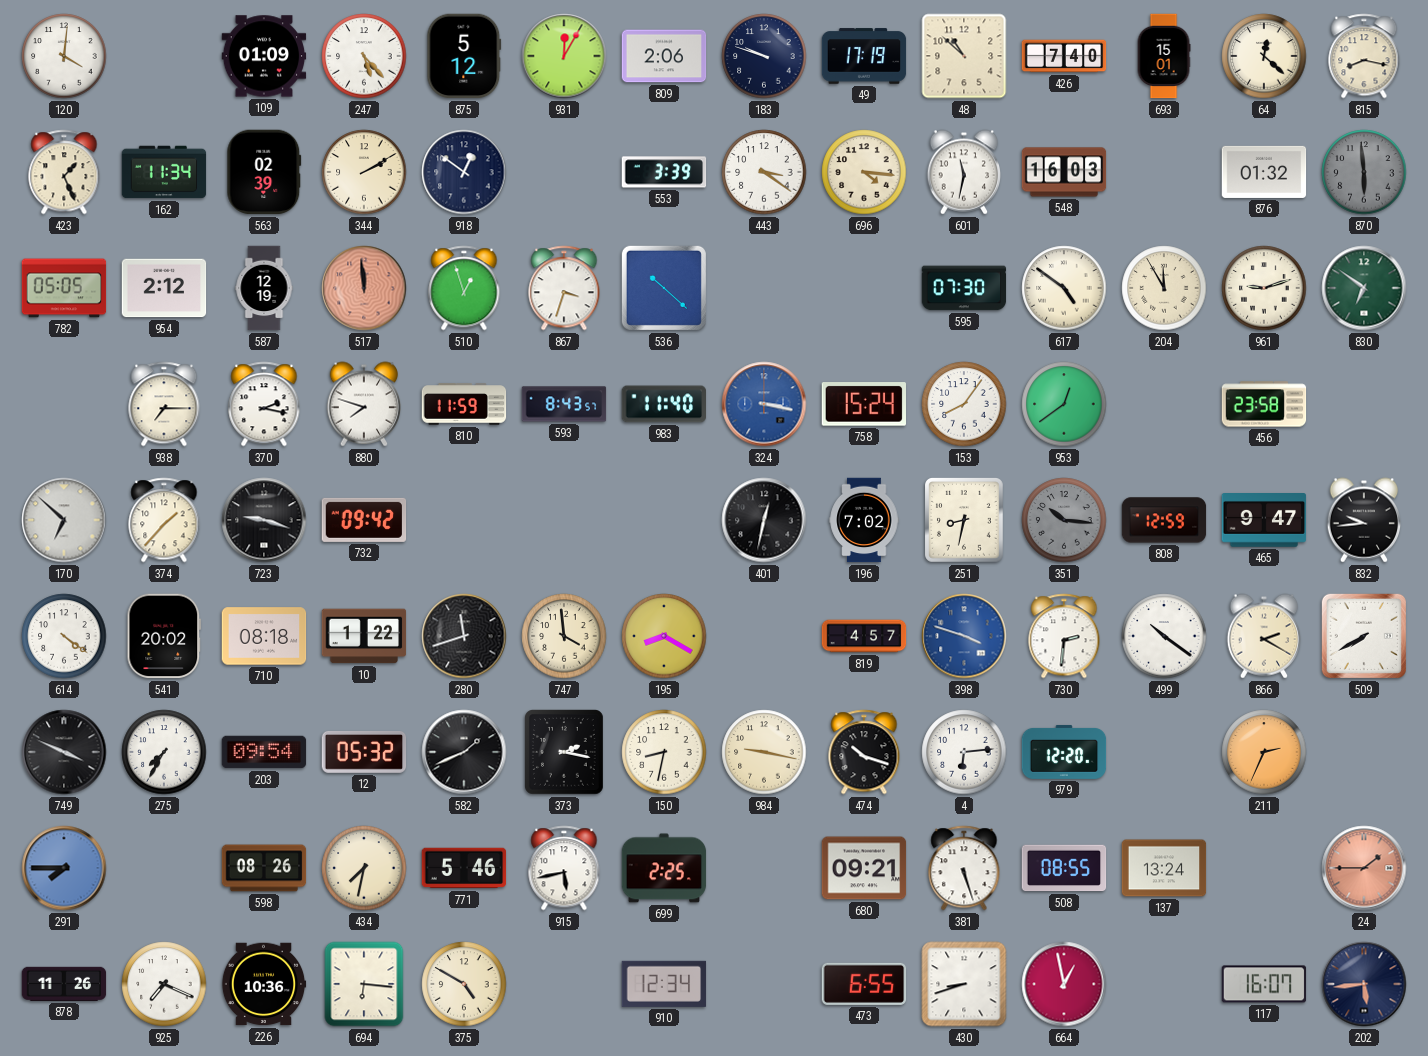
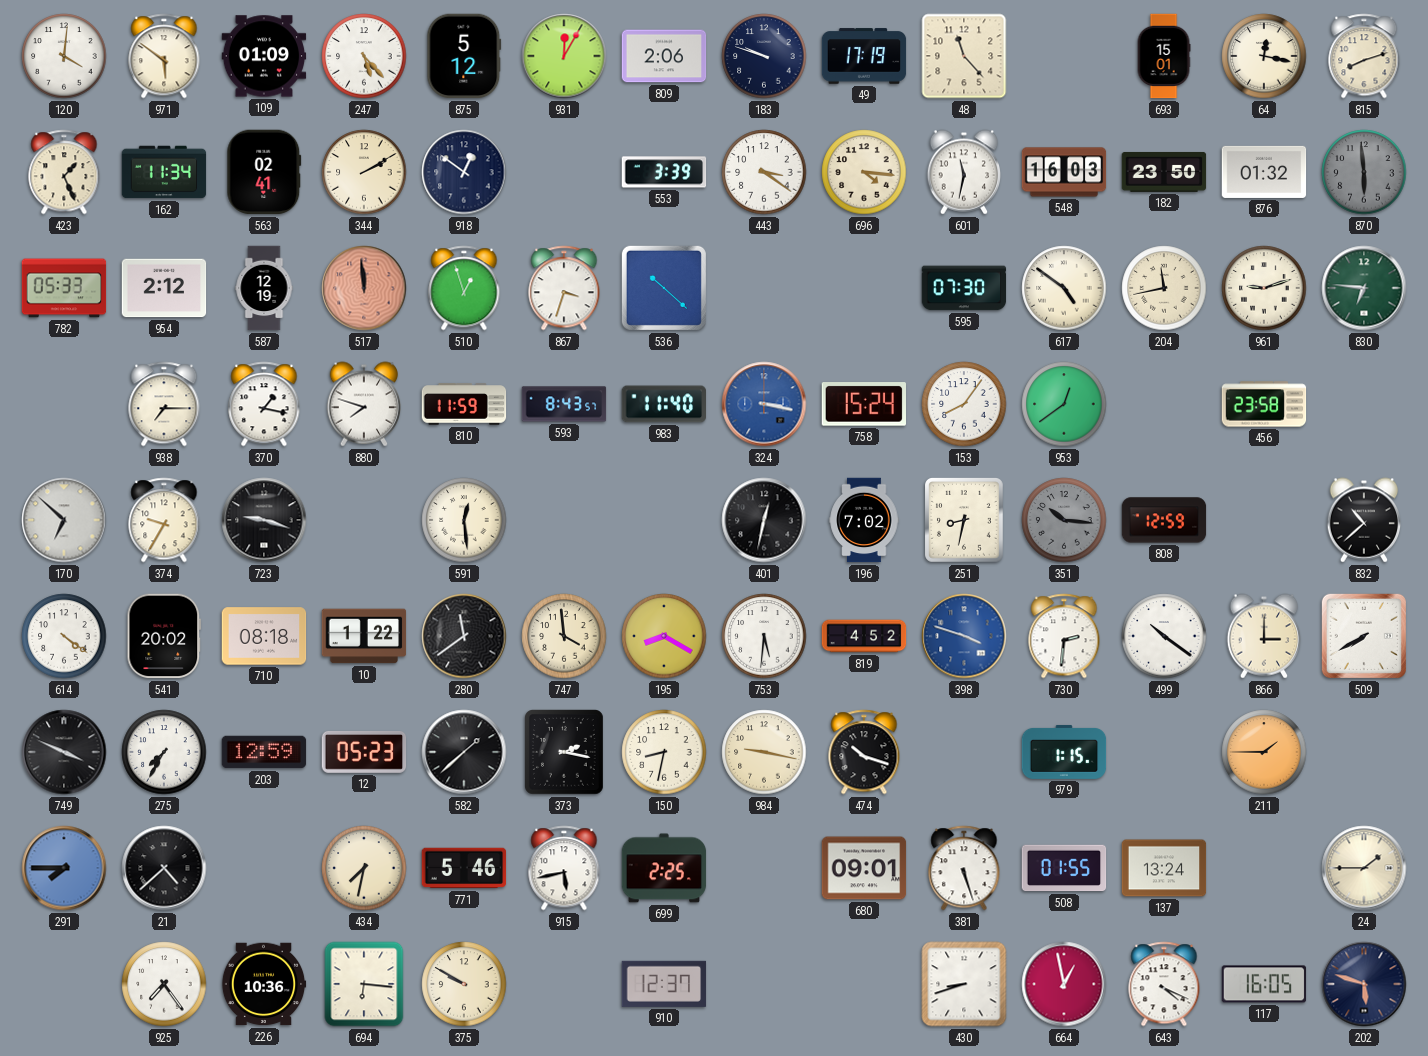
971: none -> 5:51 (164, 56)
48: 10:52 -> 11:23 (964, 56)
426: 7:40 -> none (1064, 56)
64: 12:22 -> 12:17 (1264, 56)
815: 8:17 -> 8:12 (1364, 56)
563: 02:39 -> 02:41 (264, 172)
182: none -> 23:50 (1164, 172)
782: 05:05 -> 05:33 (64, 288)
204: 11:55 -> 11:43 (1164, 288)
830: 6:51 -> 6:46 (1364, 288)
370: 2:17 -> 1:17 (264, 404)
374: 1:37 -> 9:35 (164, 520)
732: 09:42 -> none (364, 520)
591: none -> 12:29 (464, 520)
465: 9:47 -> none (1264, 521)
832: 9:44 -> 10:38 (1364, 520)
280: 11:42 -> 11:39 (464, 636)
753: none -> 5:31 (764, 636)
819: 4:57 -> 4:52 (864, 636)
866: 2:20 -> 3:00 (1264, 636)
203: 09:54 -> 12:59 (264, 752)
12: 05:32 -> 05:23 (364, 752)
582: 1:41 -> 1:38 (464, 752)
4: 6:14 -> none (964, 752)
979: 12:20 -> 1:15 (1064, 752)
211: 2:34 -> 1:45 (1264, 752)
21: none -> 4:38 (164, 868)
598: 08:26 -> none (264, 868)
680: 09:21 -> 09:01 (864, 868)
508: 08:55 -> 01:55 (1064, 868)
24 dial: salmon -> cream (1364, 868)
878: 11:26 -> none (64, 984)
925: 7:19 -> 7:24 (164, 984)
375: 4:50 -> 9:50 (464, 984)
910: 12:34 -> 12:37 (664, 984)
473: 6:55 -> none (864, 984)
643: none -> 4:19 (1164, 984)
117: 16:07 -> 16:05 (1264, 984)
202: 5:44 -> 5:48 (1364, 984)
